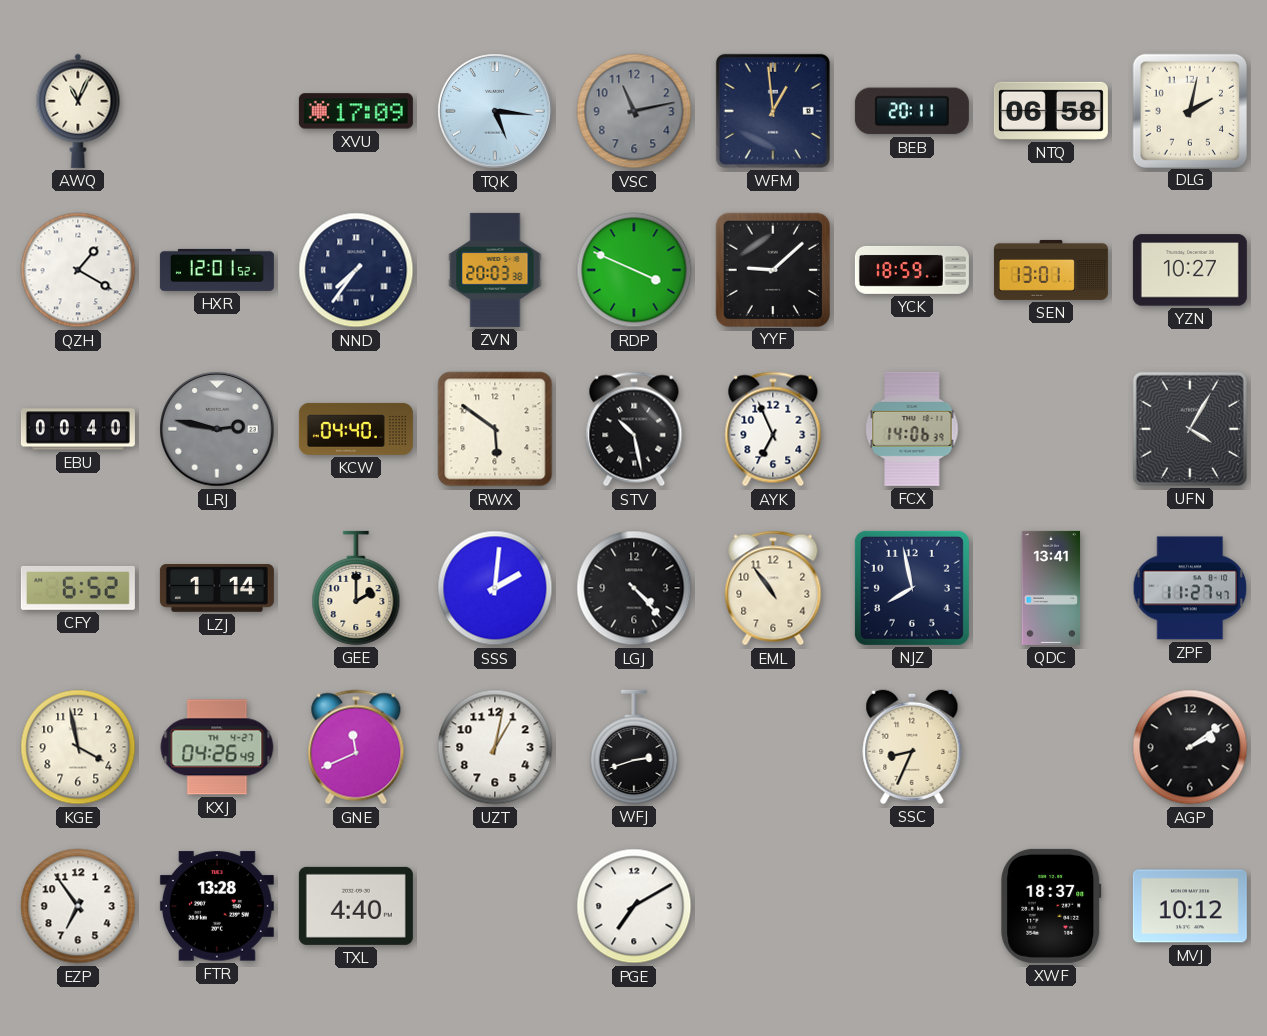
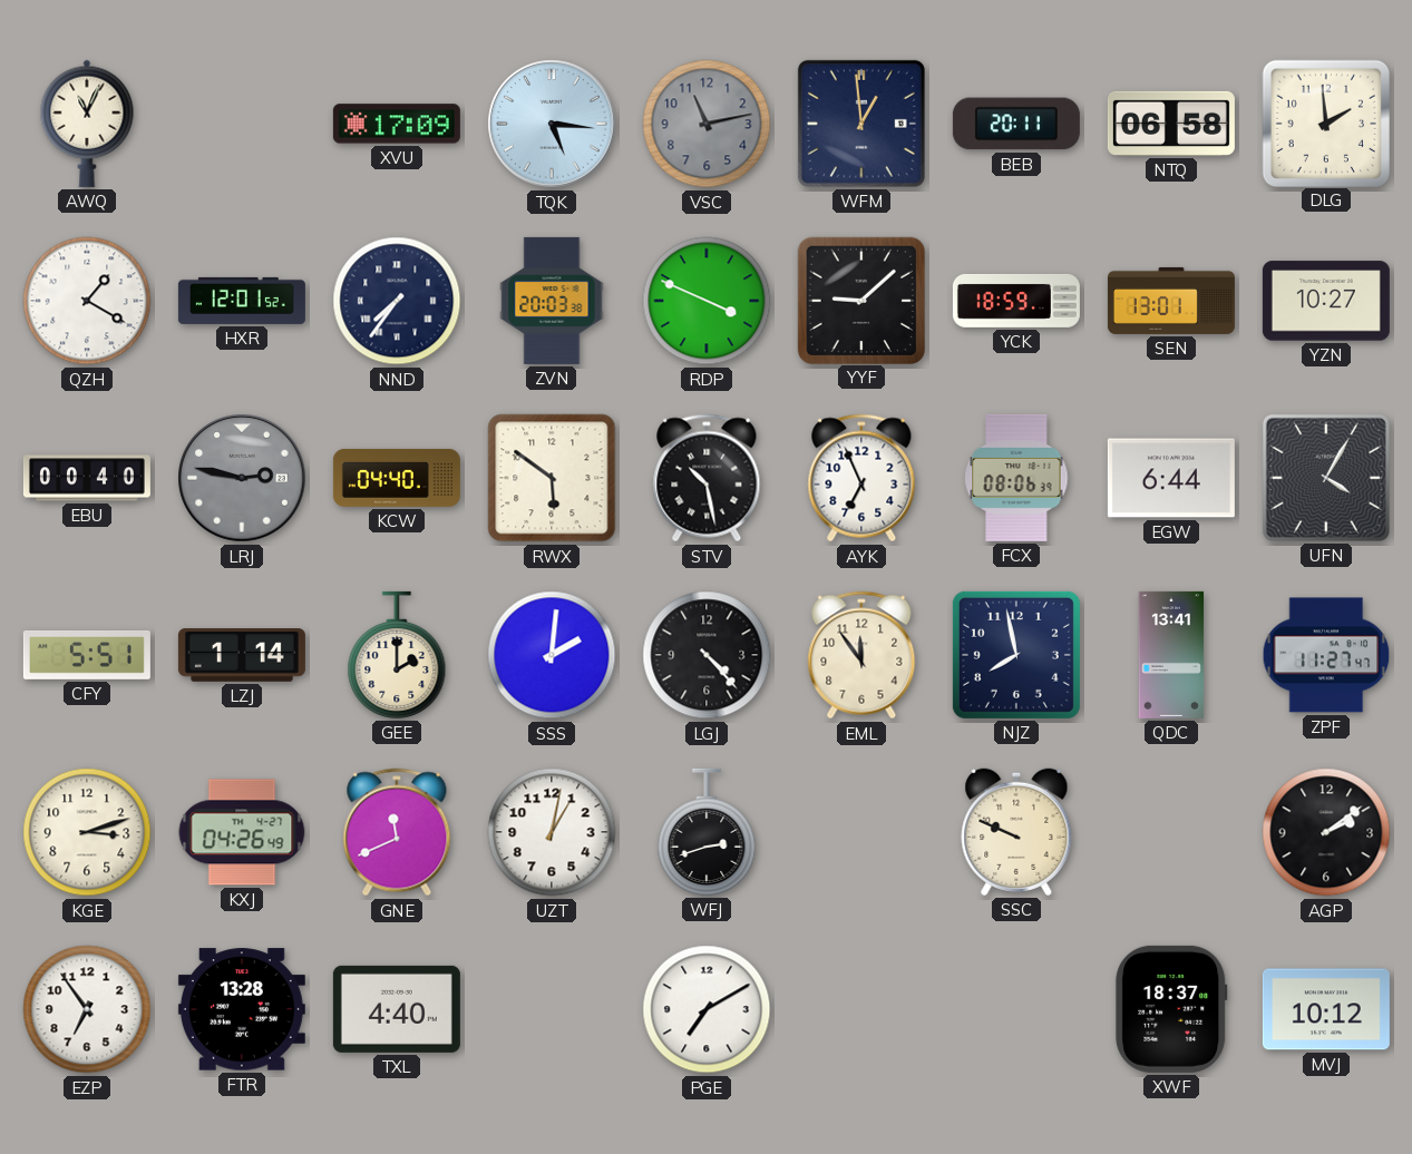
DLG: 2:02 -> 1:59 (1325, 123)
FCX: 14:06 -> 08:06 (1016, 478)
EGW: none -> 6:44 (1171, 478)
CFY: 6:52 -> 5:51 (87, 655)
EML: 10:54 -> 11:54 (861, 655)
KGE: 3:58 -> 3:12 (87, 832)
SSC: 8:34 -> 9:49 (1016, 832)
